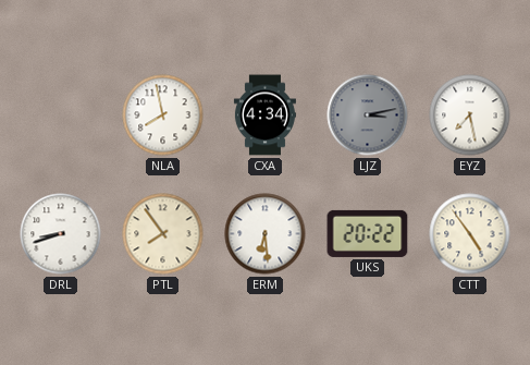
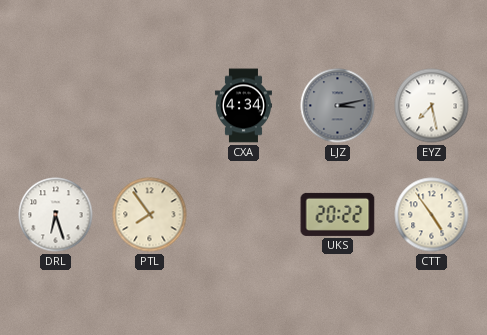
NLA: 7:58 -> none (163, 115)
DRL: 8:42 -> 6:27 (56, 215)
ERM: 6:29 -> none (266, 234)
